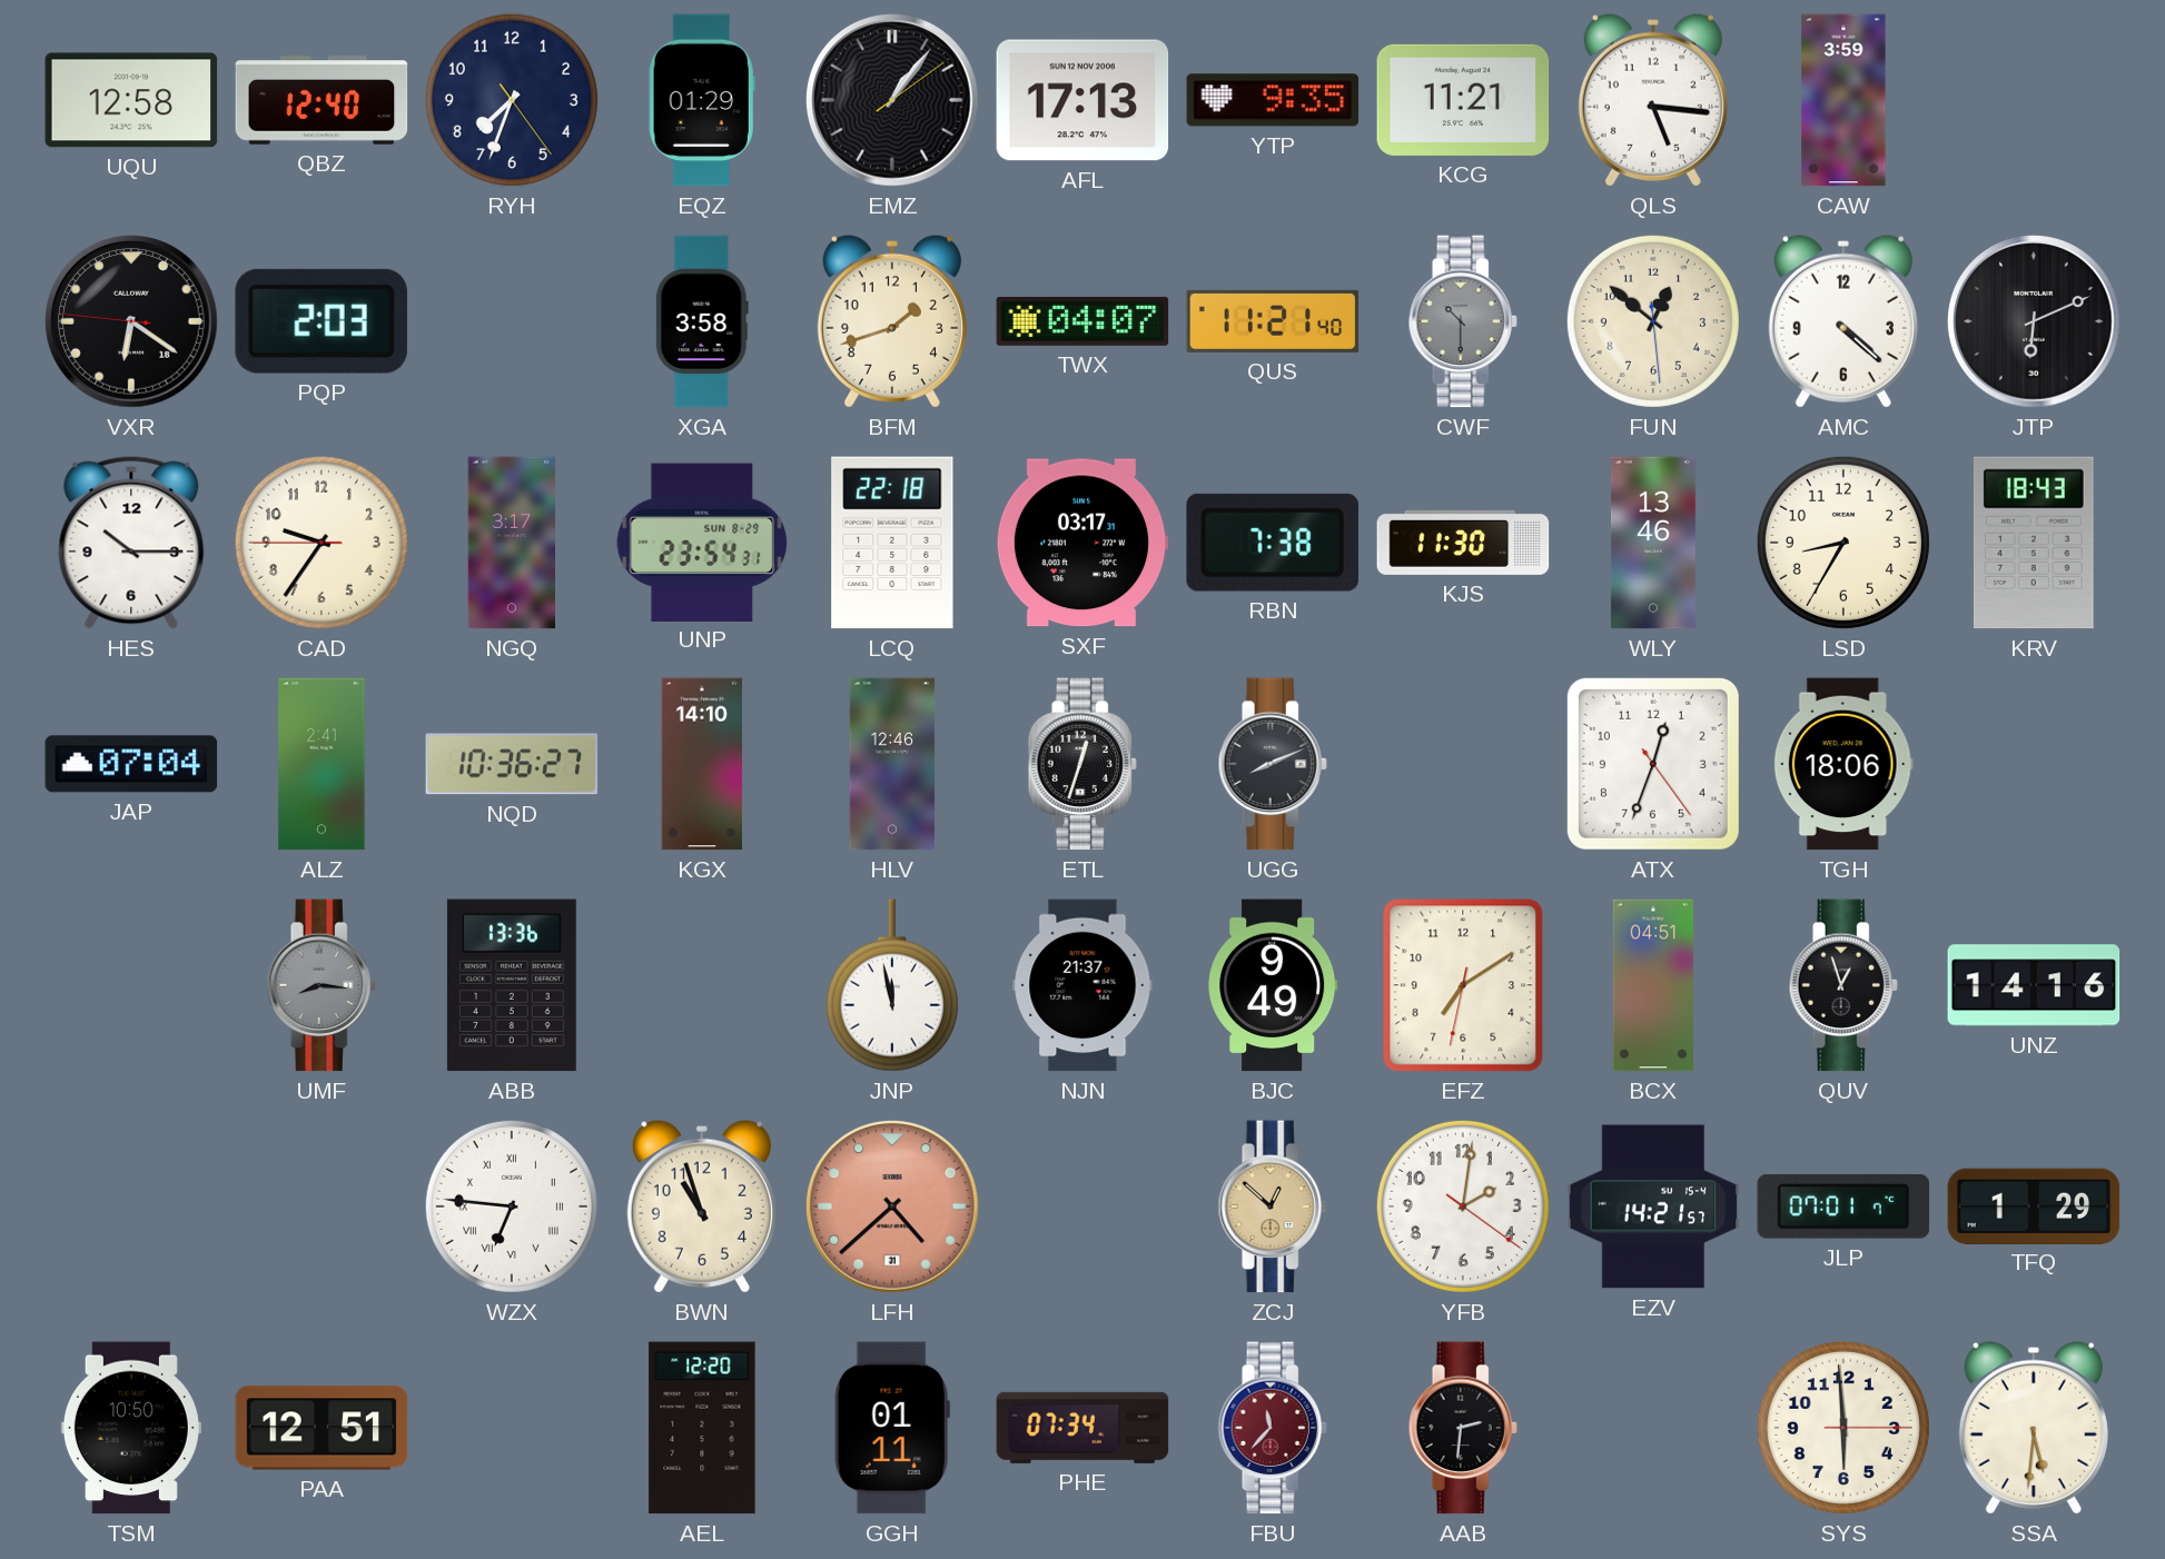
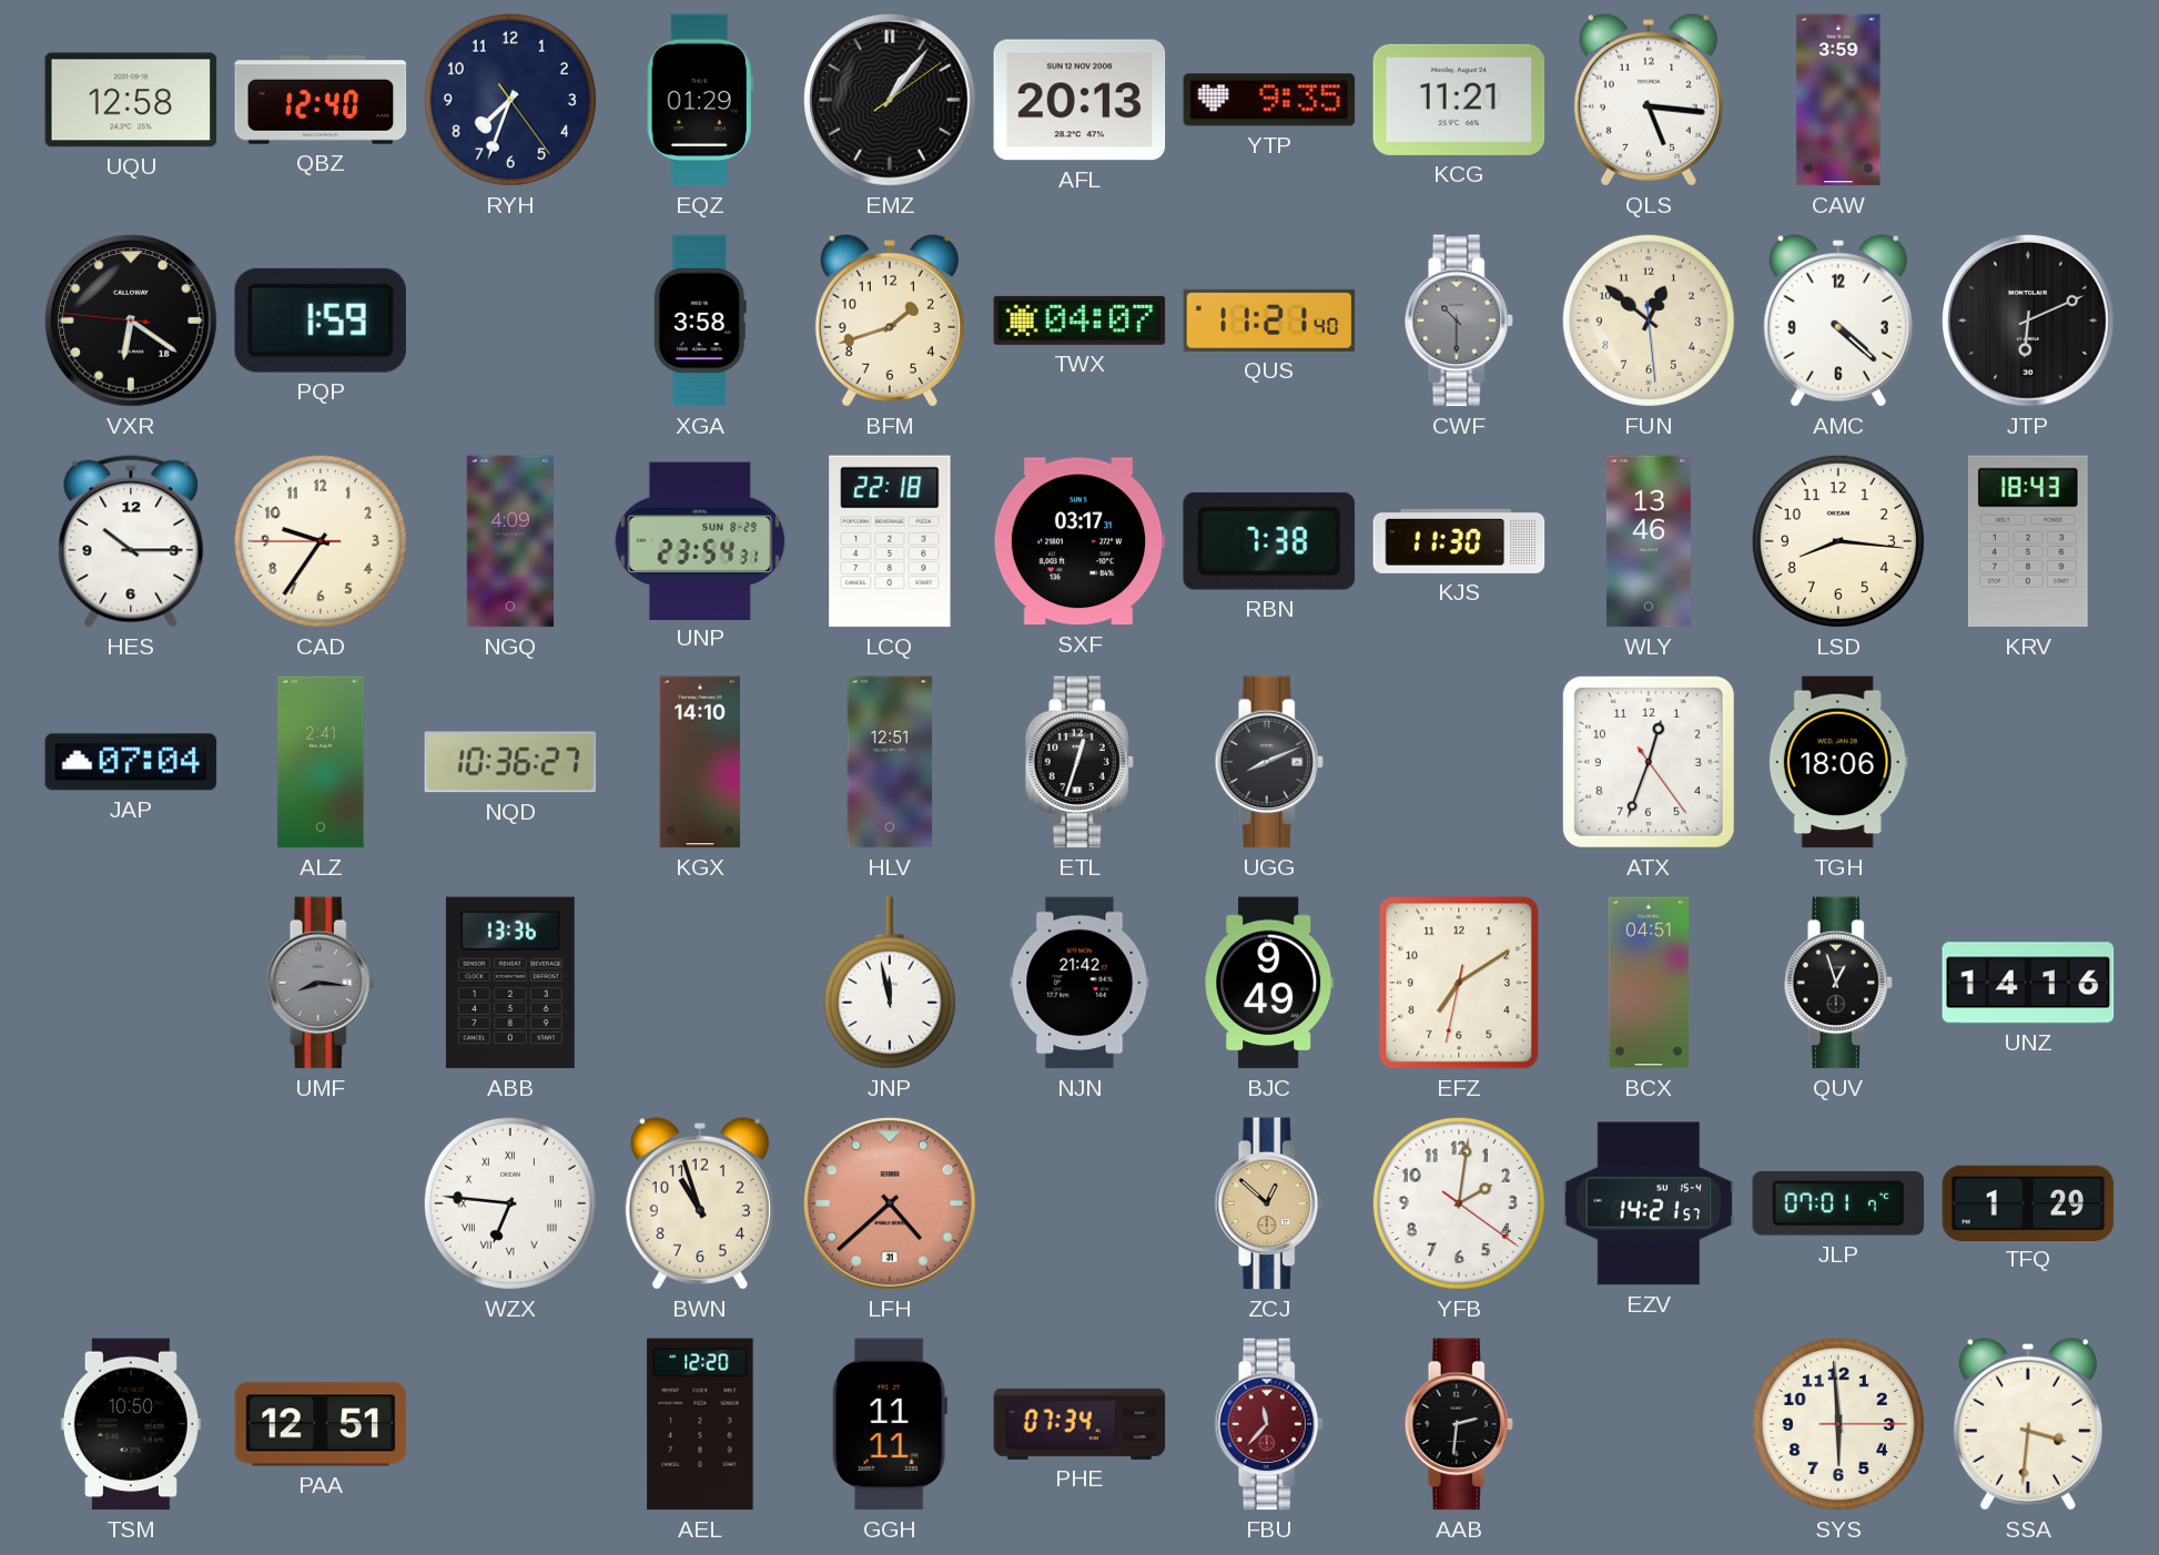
AFL: 17:13 -> 20:13 (1079, 100)
PQP: 2:03 -> 1:59 (321, 321)
NGQ: 3:17 -> 4:09 (510, 541)
LSD: 8:35 -> 8:16 (1838, 541)
HLV: 12:46 -> 12:51 (890, 762)
NJN: 21:37 -> 21:42 (1079, 983)
GGH: 01:11 -> 11:11 (890, 1424)
SSA: 5:31 -> 3:31 (2028, 1424)
